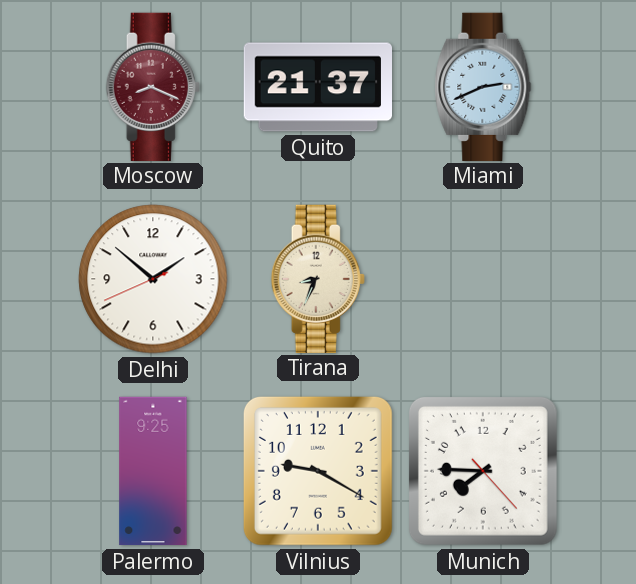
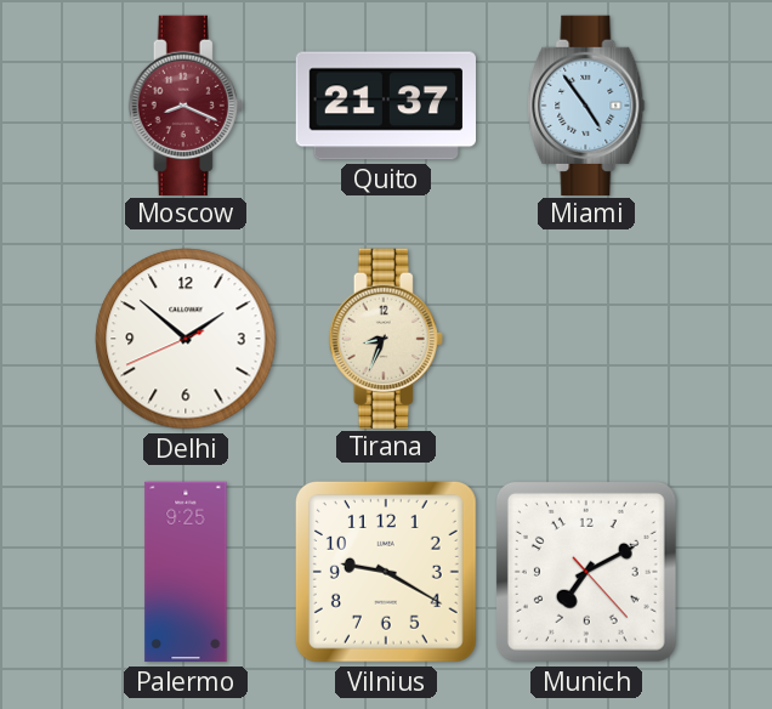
Miami: 2:41 -> 4:54 (586, 104)
Munich: 7:45 -> 7:10 (586, 572)
